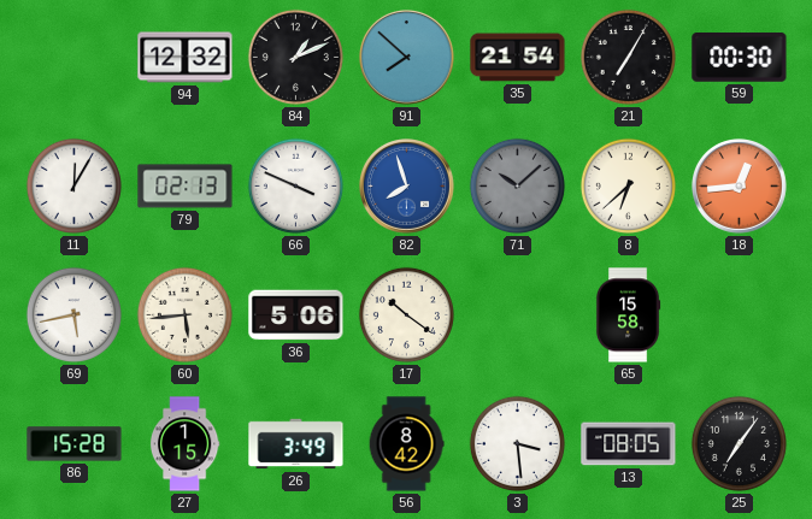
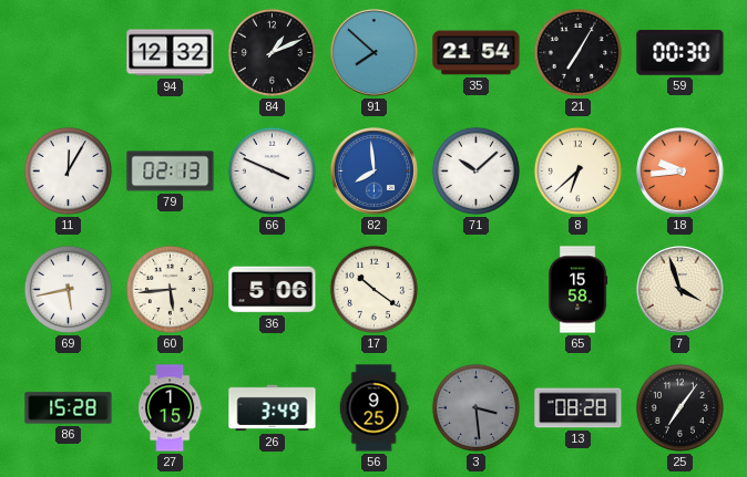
82: 7:57 -> 7:59 (375, 172)
71 dial: grey -> white (475, 170)
18: 12:44 -> 9:44 (681, 172)
7: none -> 3:57 (681, 290)
56: 8:42 -> 9:25 (373, 408)
3 dial: white -> grey (475, 407)
13: 08:05 -> 08:28 (579, 408)
